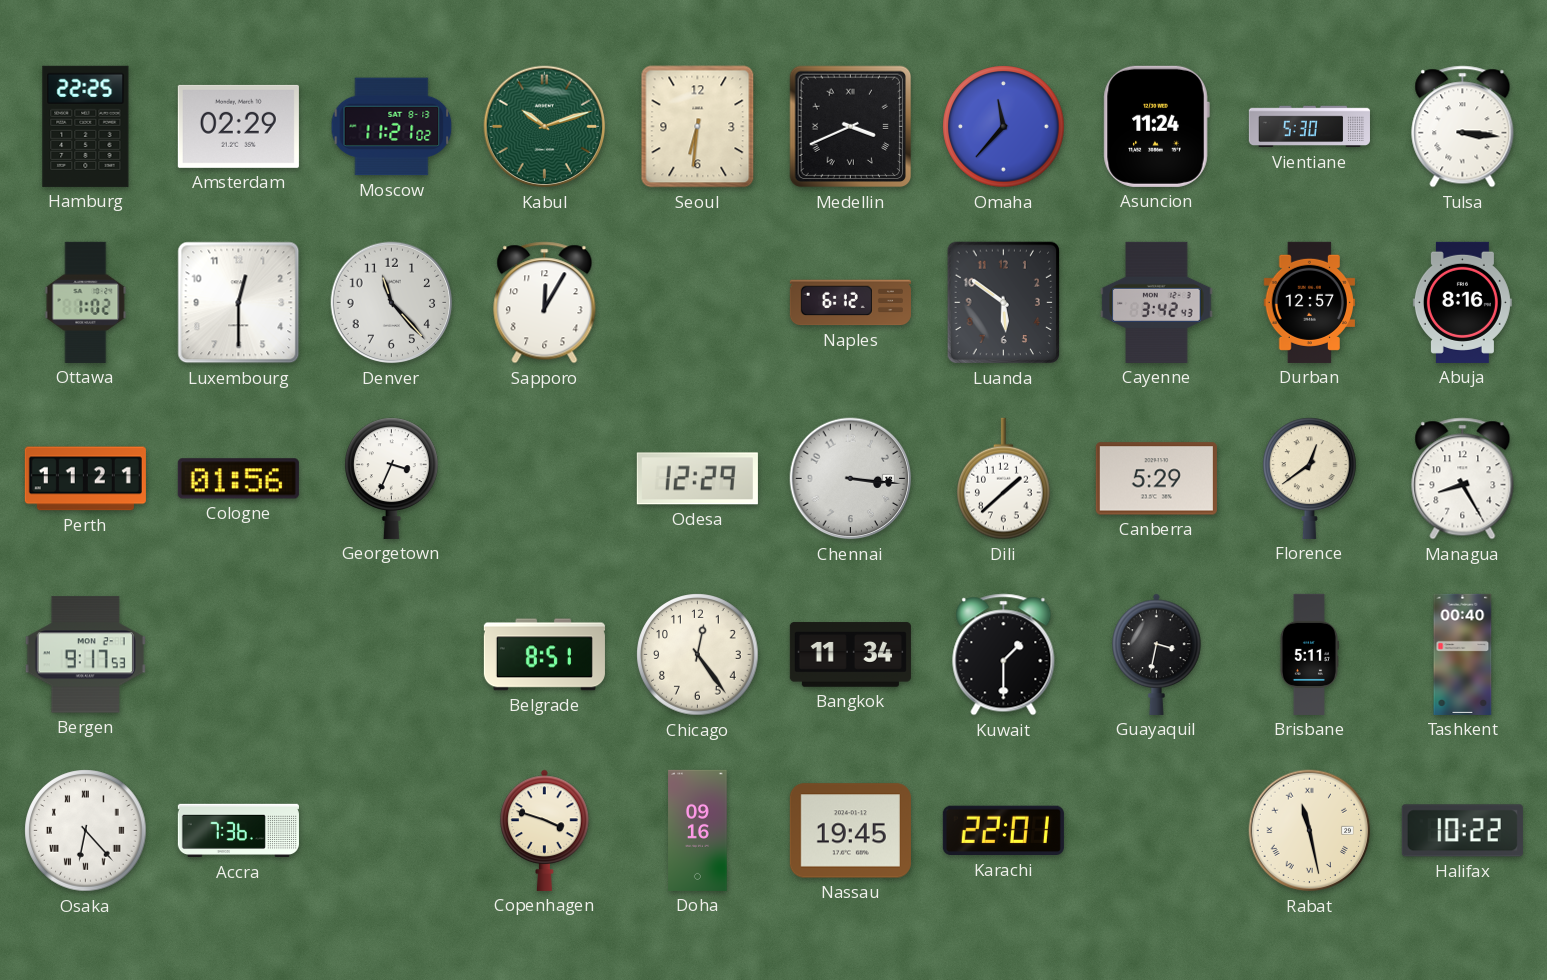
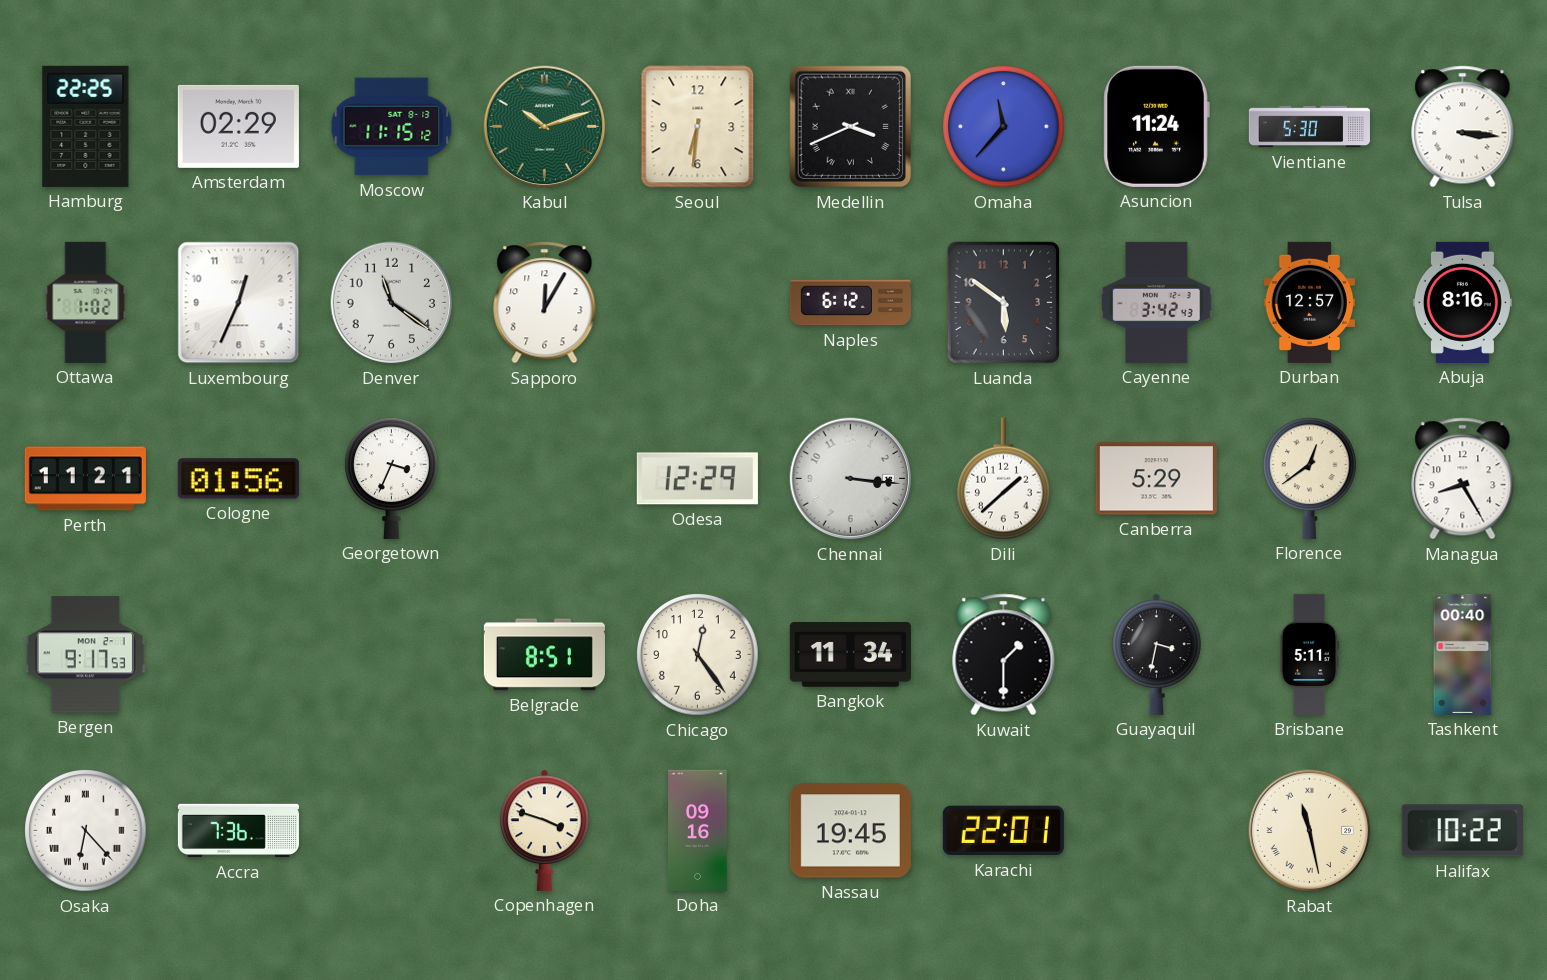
Moscow: 11:21 -> 11:15 (392, 127)
Luxembourg: 12:30 -> 12:34 (239, 303)
Denver: 11:23 -> 11:21 (392, 303)
